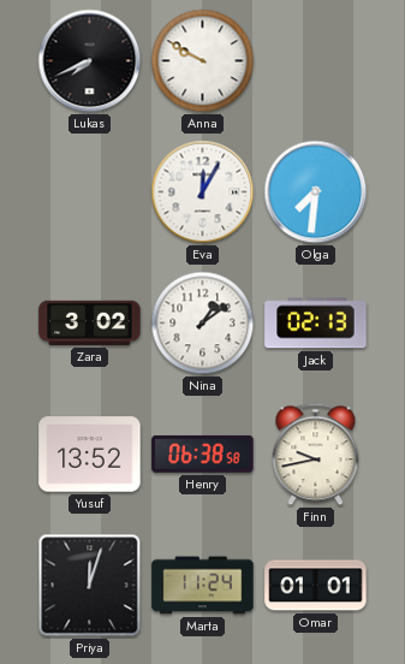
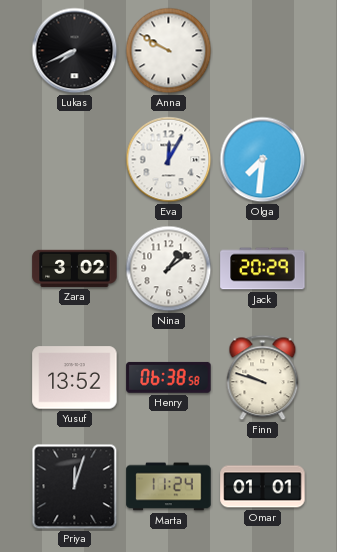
Jack: 02:13 -> 20:29 (263, 269)
Finn: 9:43 -> 9:48 (263, 378)
